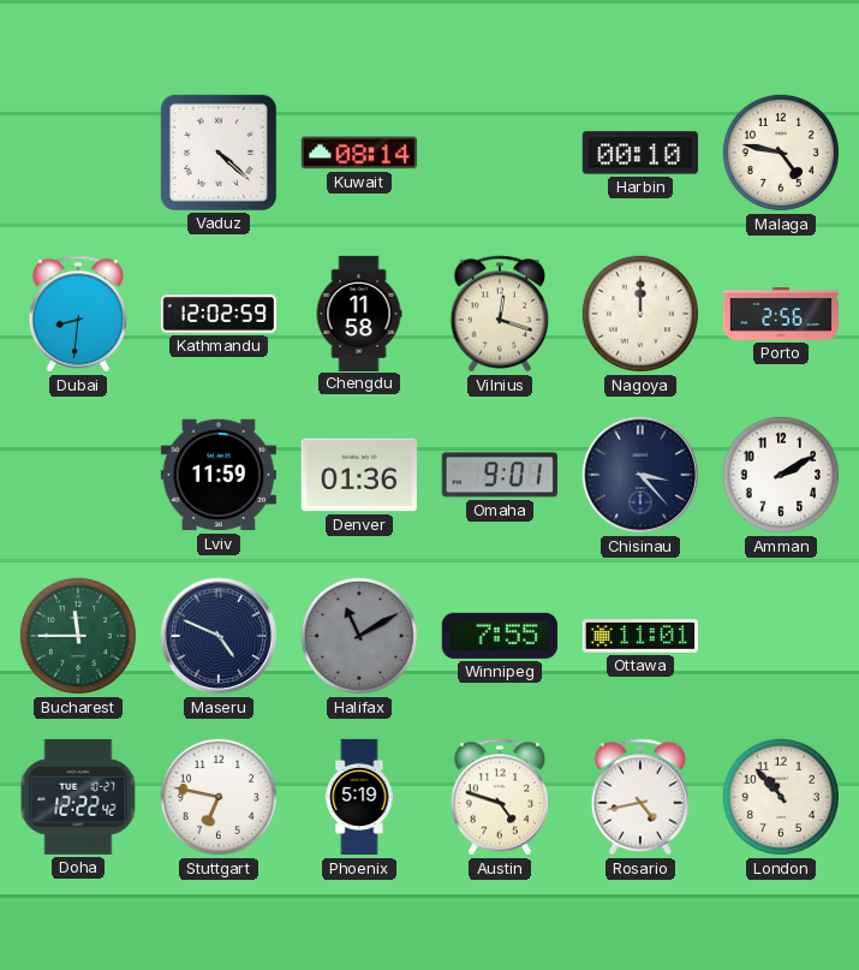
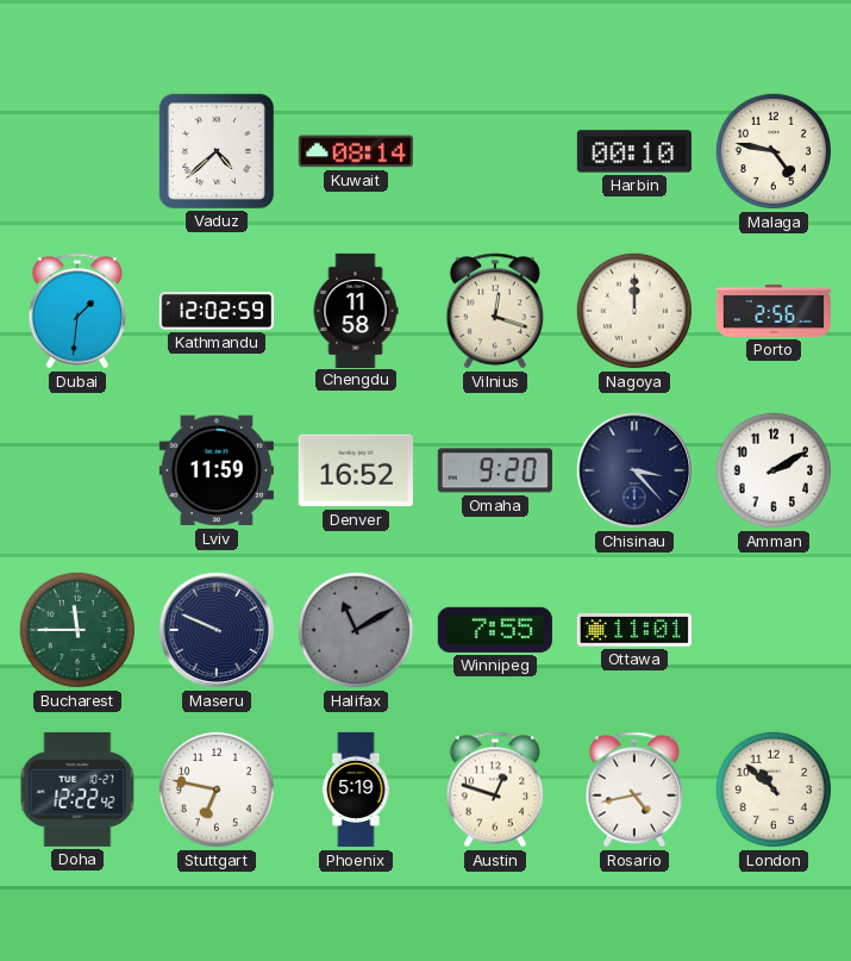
Vaduz: 4:22 -> 4:38 (217, 151)
Dubai: 8:31 -> 1:31 (77, 311)
Denver: 01:36 -> 16:52 (356, 470)
Omaha: 9:01 -> 9:20 (495, 470)
Maseru: 4:49 -> 9:49 (217, 630)
Austin: 4:48 -> 12:48 (495, 790)
London: 10:53 -> 10:52 (774, 790)
